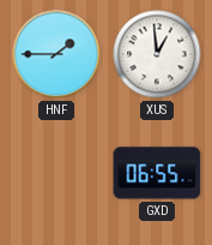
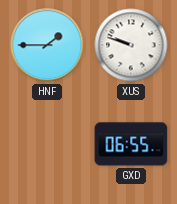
XUS: 12:59 -> 9:48 (131, 45)
